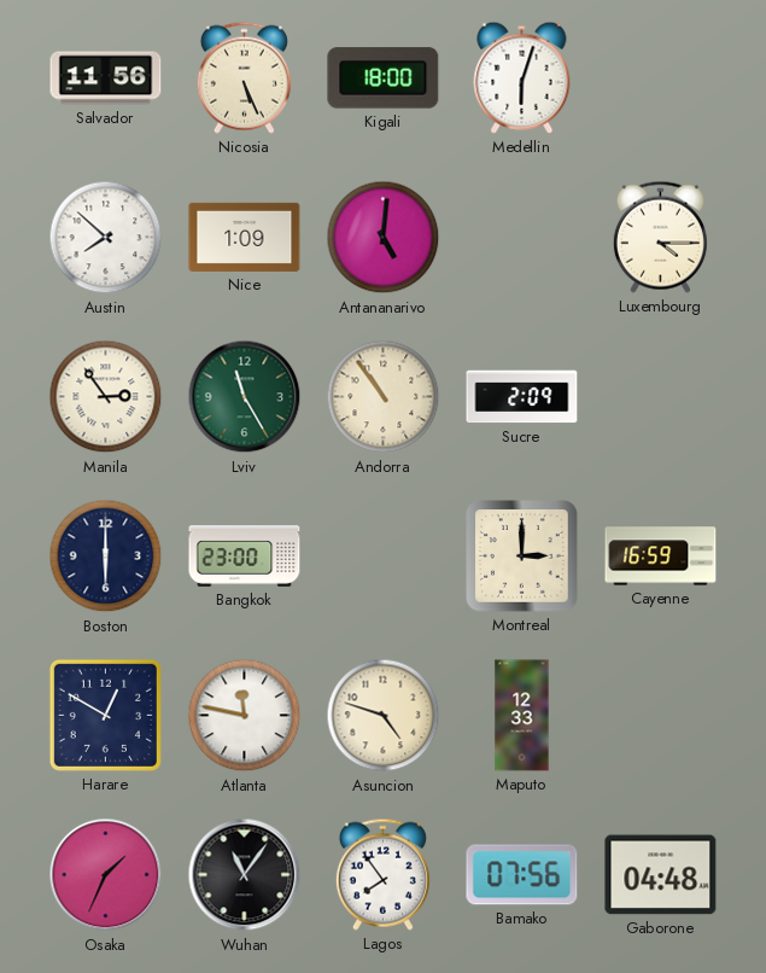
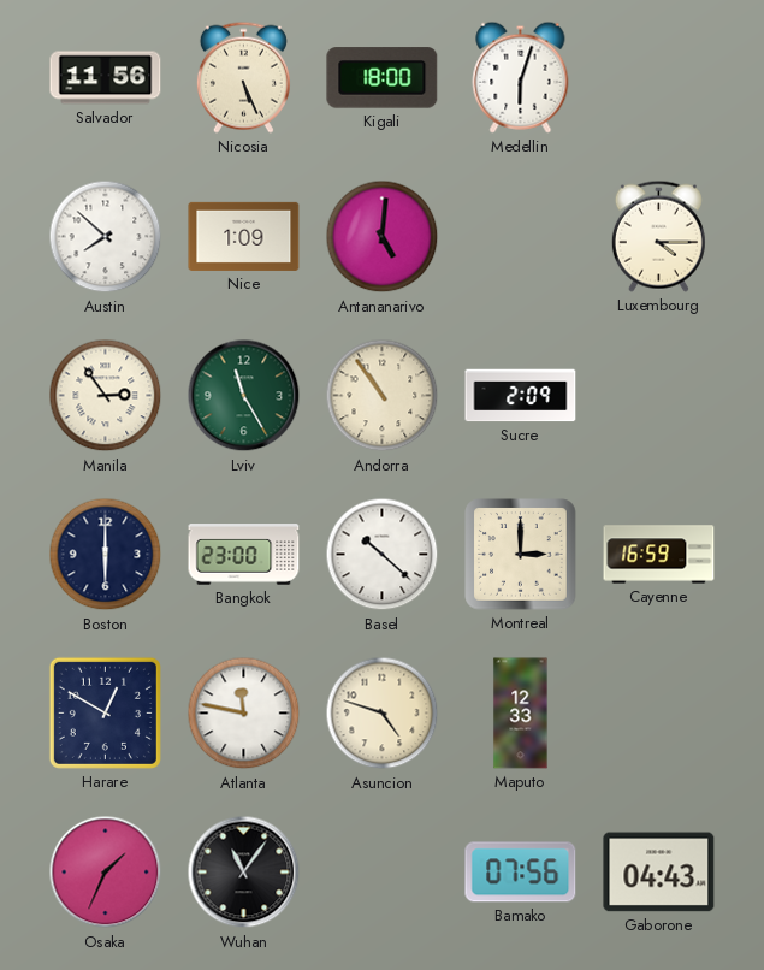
Basel: none -> 10:22 (383, 555)
Lagos: 7:54 -> none (382, 874)
Gaborone: 04:48 -> 04:43 (659, 873)
